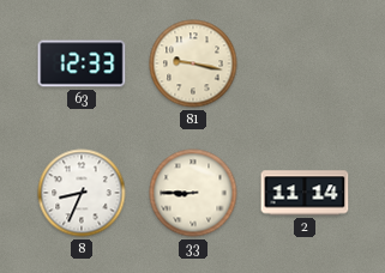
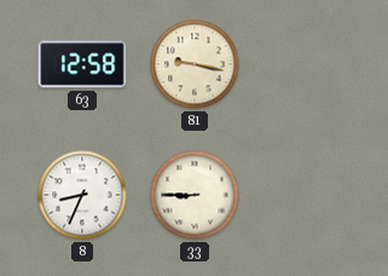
63: 12:33 -> 12:58 (82, 64)
2: 11:14 -> none (305, 193)
